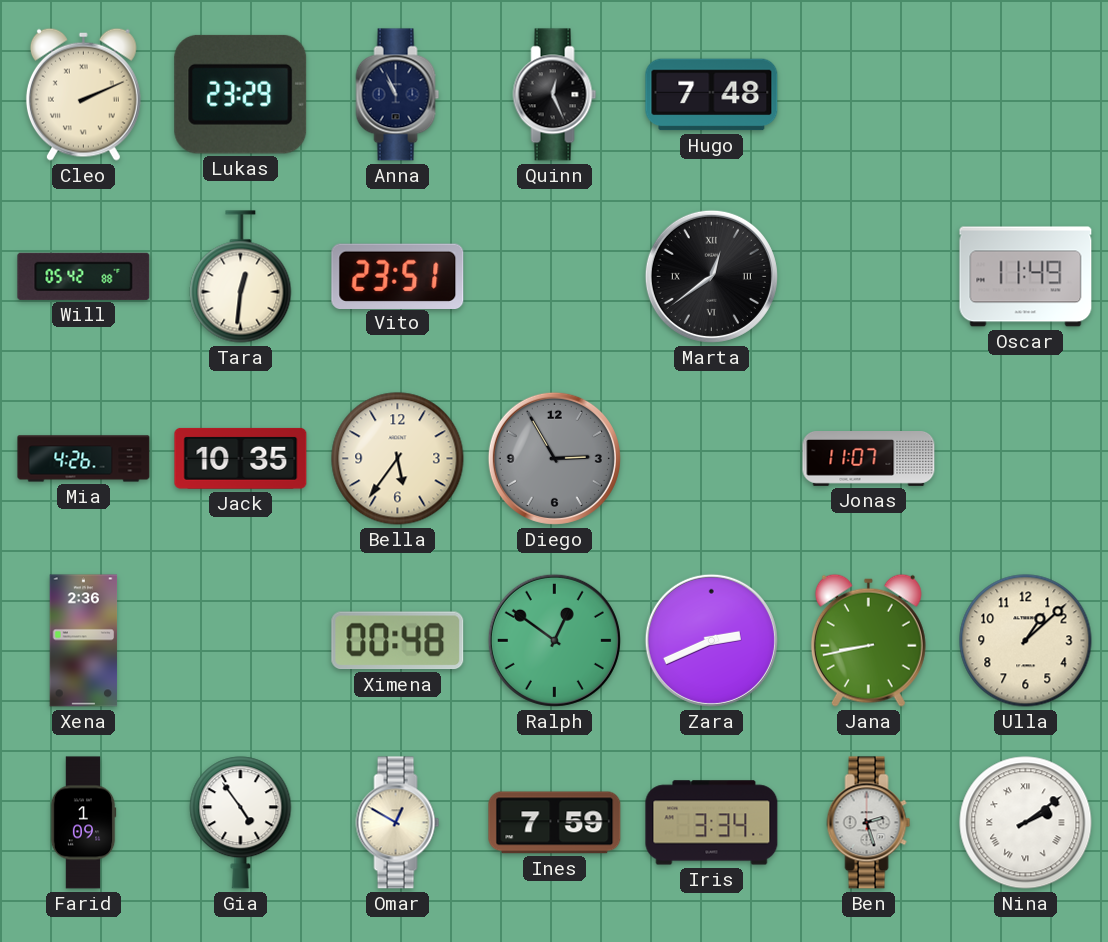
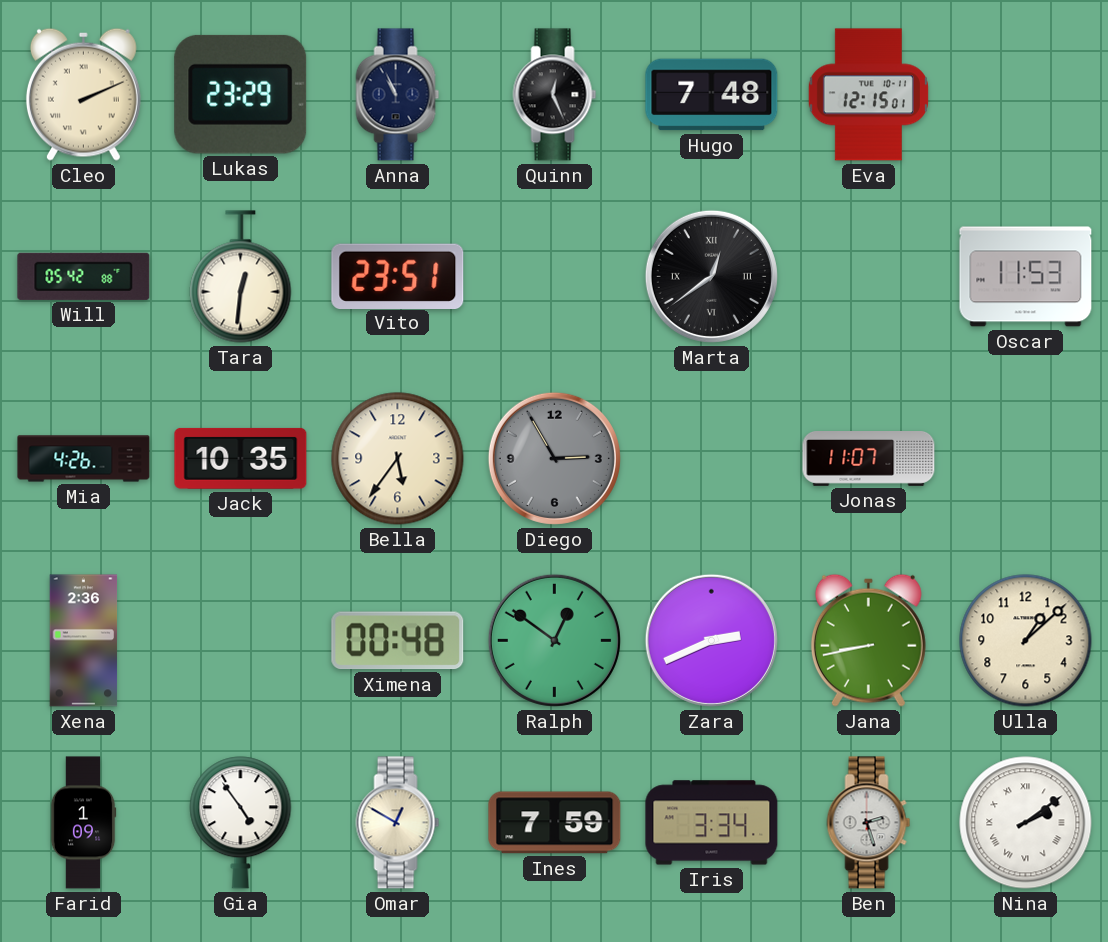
Eva: none -> 12:15 (868, 95)
Oscar: 11:49 -> 11:53 (1026, 277)
